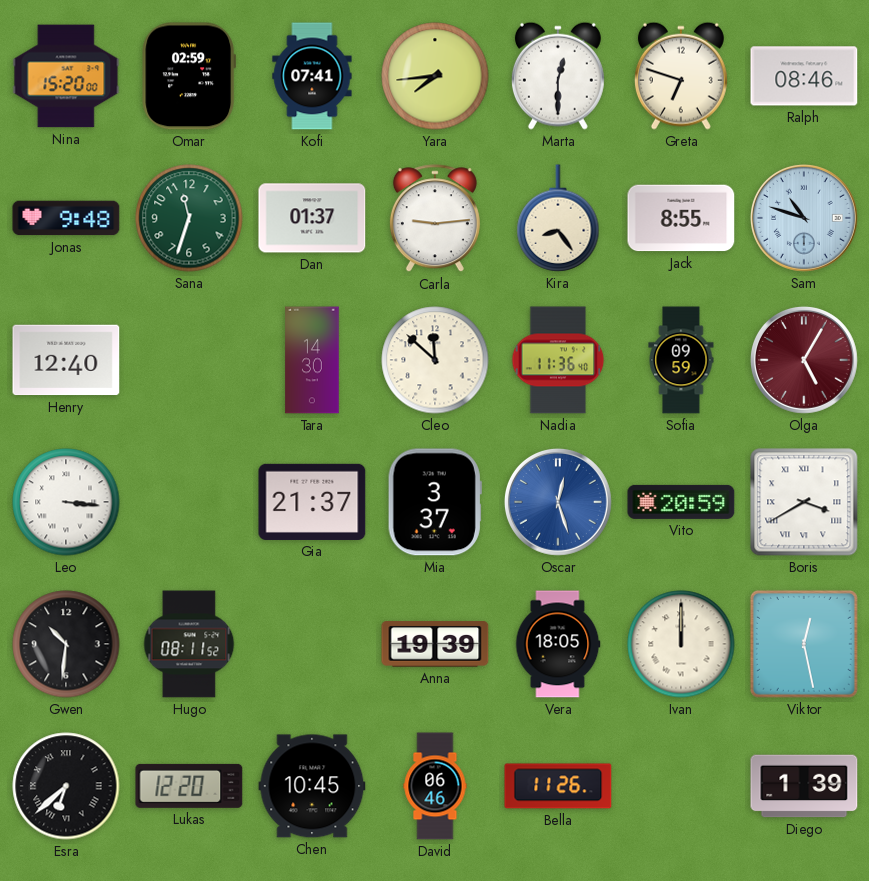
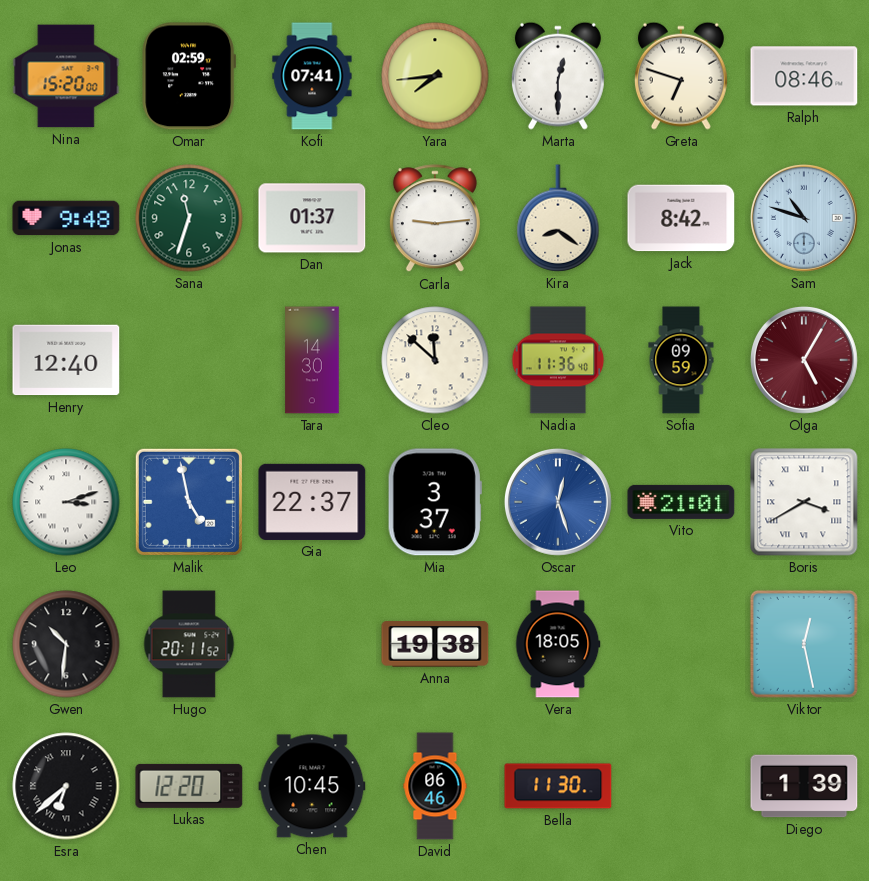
Kira: 8:24 -> 8:21 (558, 218)
Jack: 8:55 -> 8:42 (681, 218)
Leo: 3:16 -> 3:12 (66, 502)
Malik: none -> 4:58 (189, 502)
Gia: 21:37 -> 22:37 (312, 502)
Vito: 20:59 -> 21:01 (681, 502)
Hugo: 08:11 -> 20:11 (189, 644)
Anna: 19:39 -> 19:38 (435, 644)
Ivan: 12:00 -> none (681, 644)
Bella: 11:26 -> 11:30 (558, 786)
